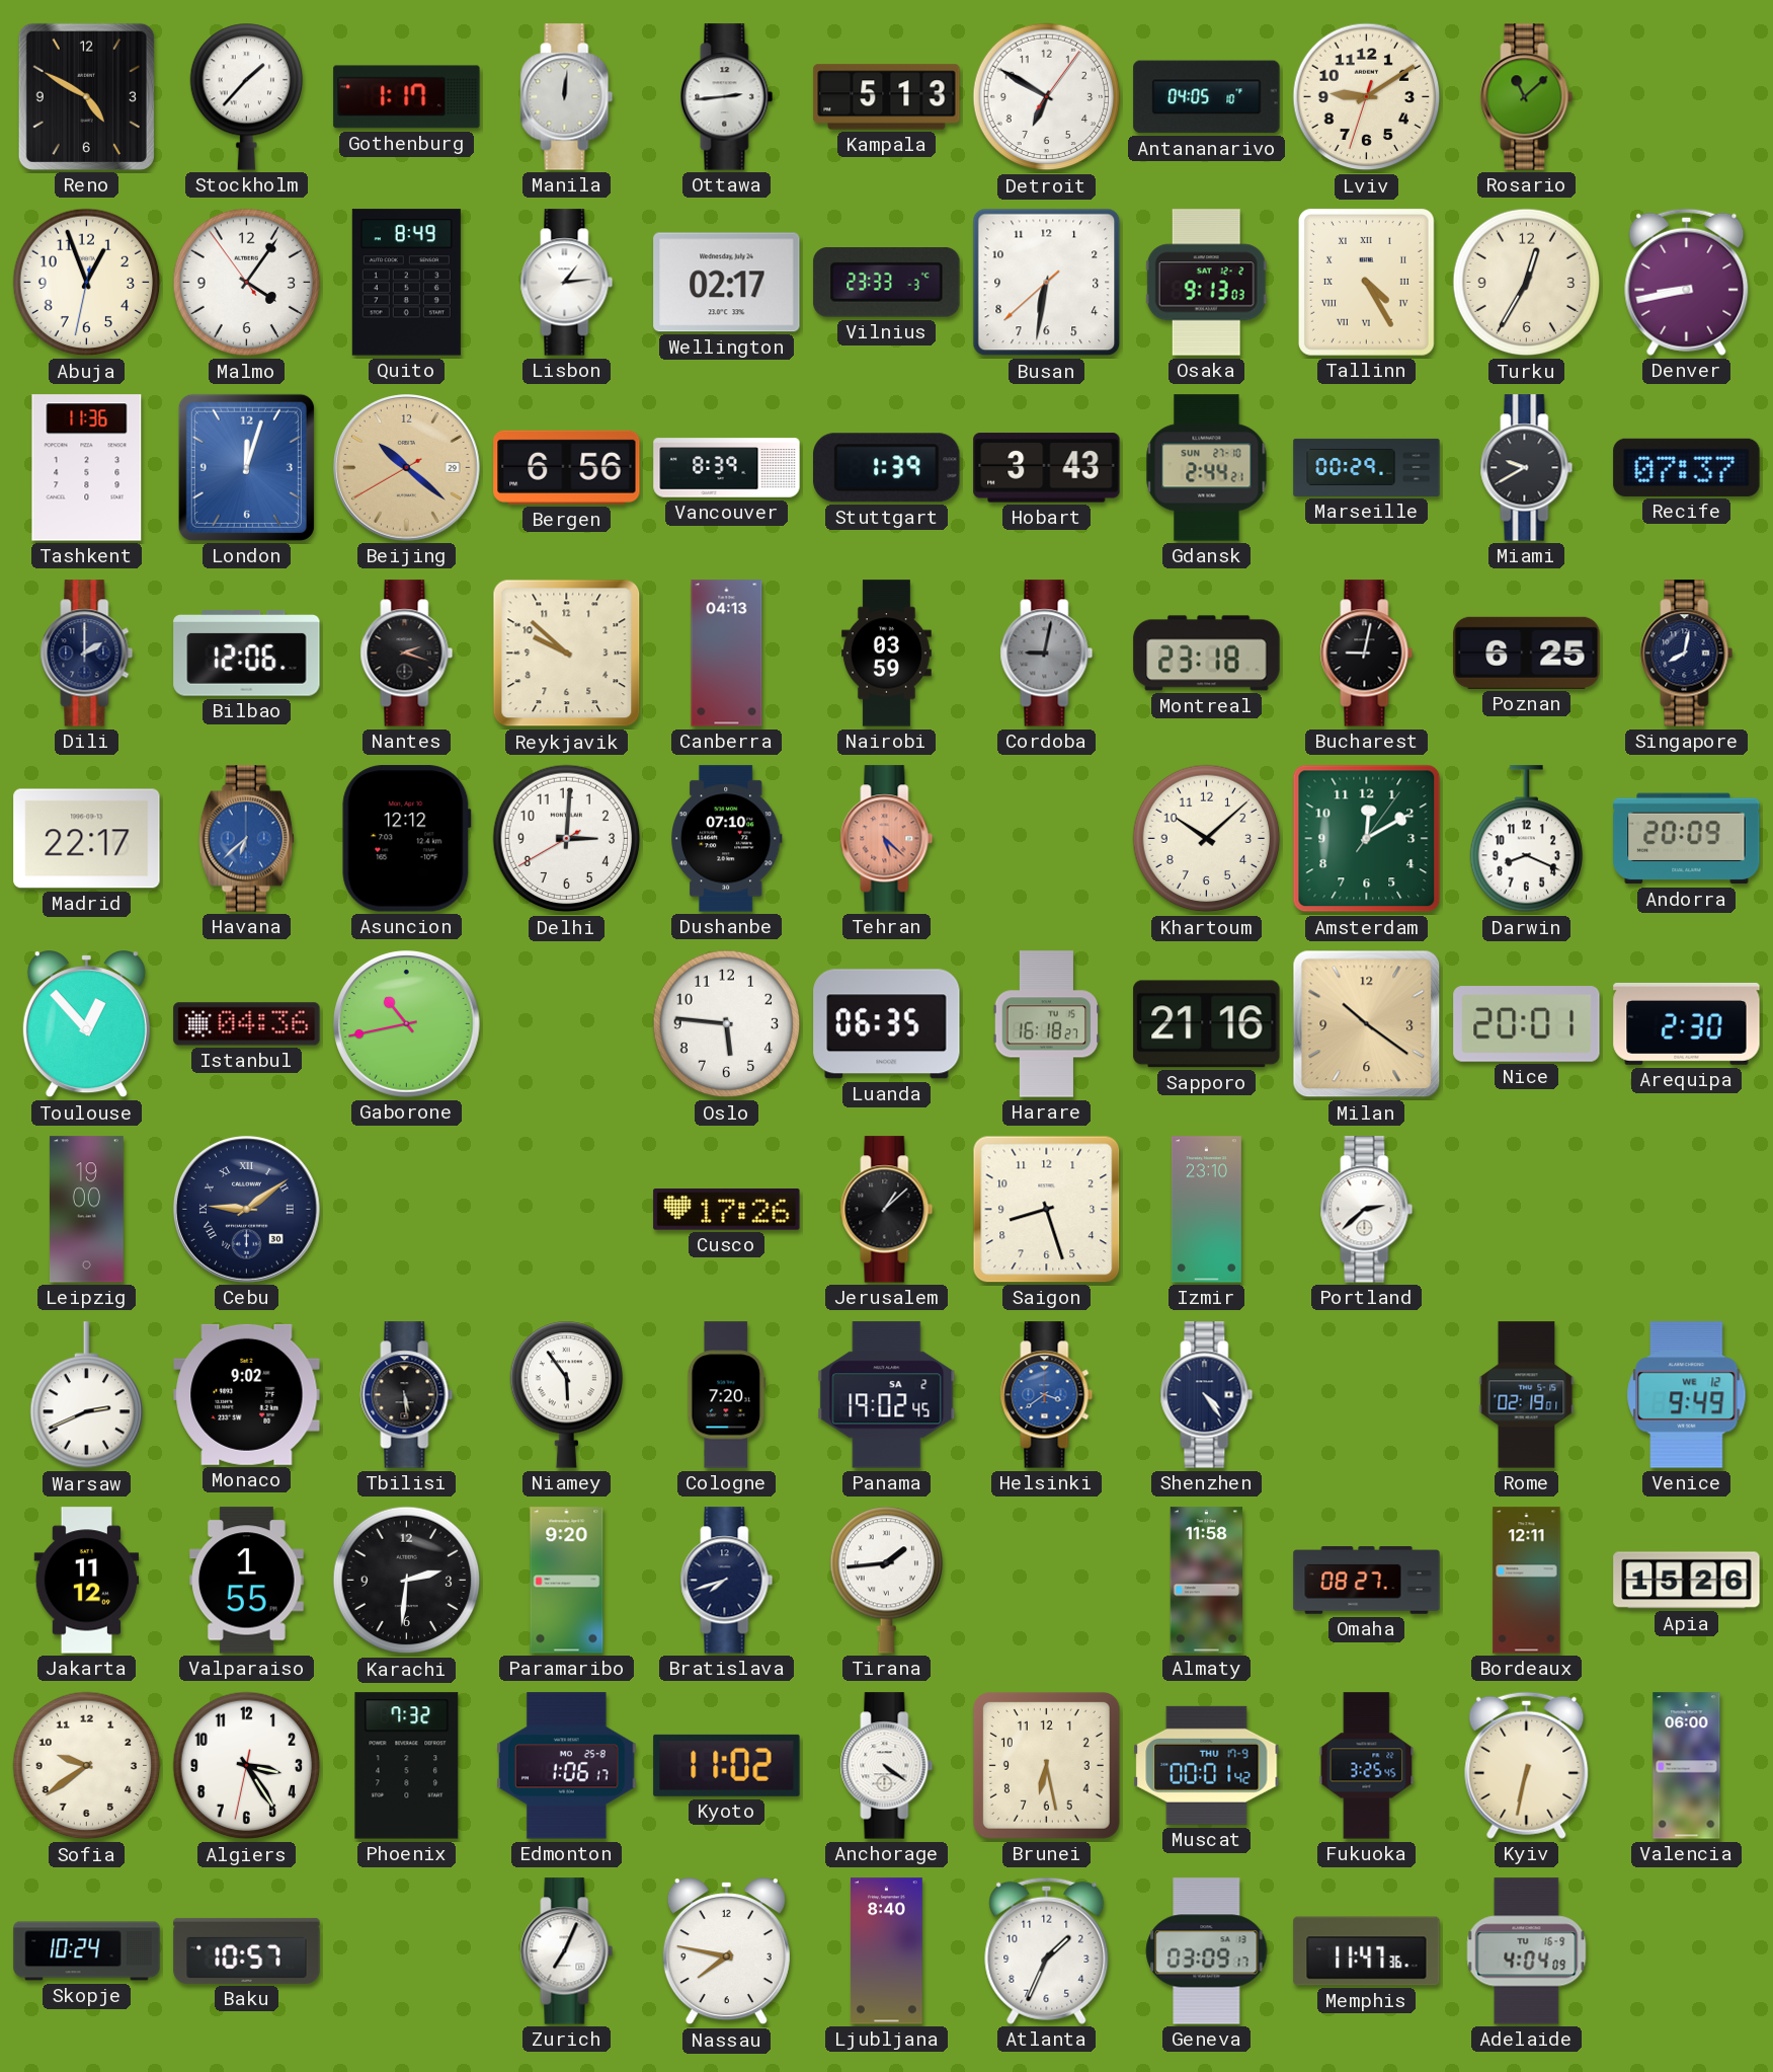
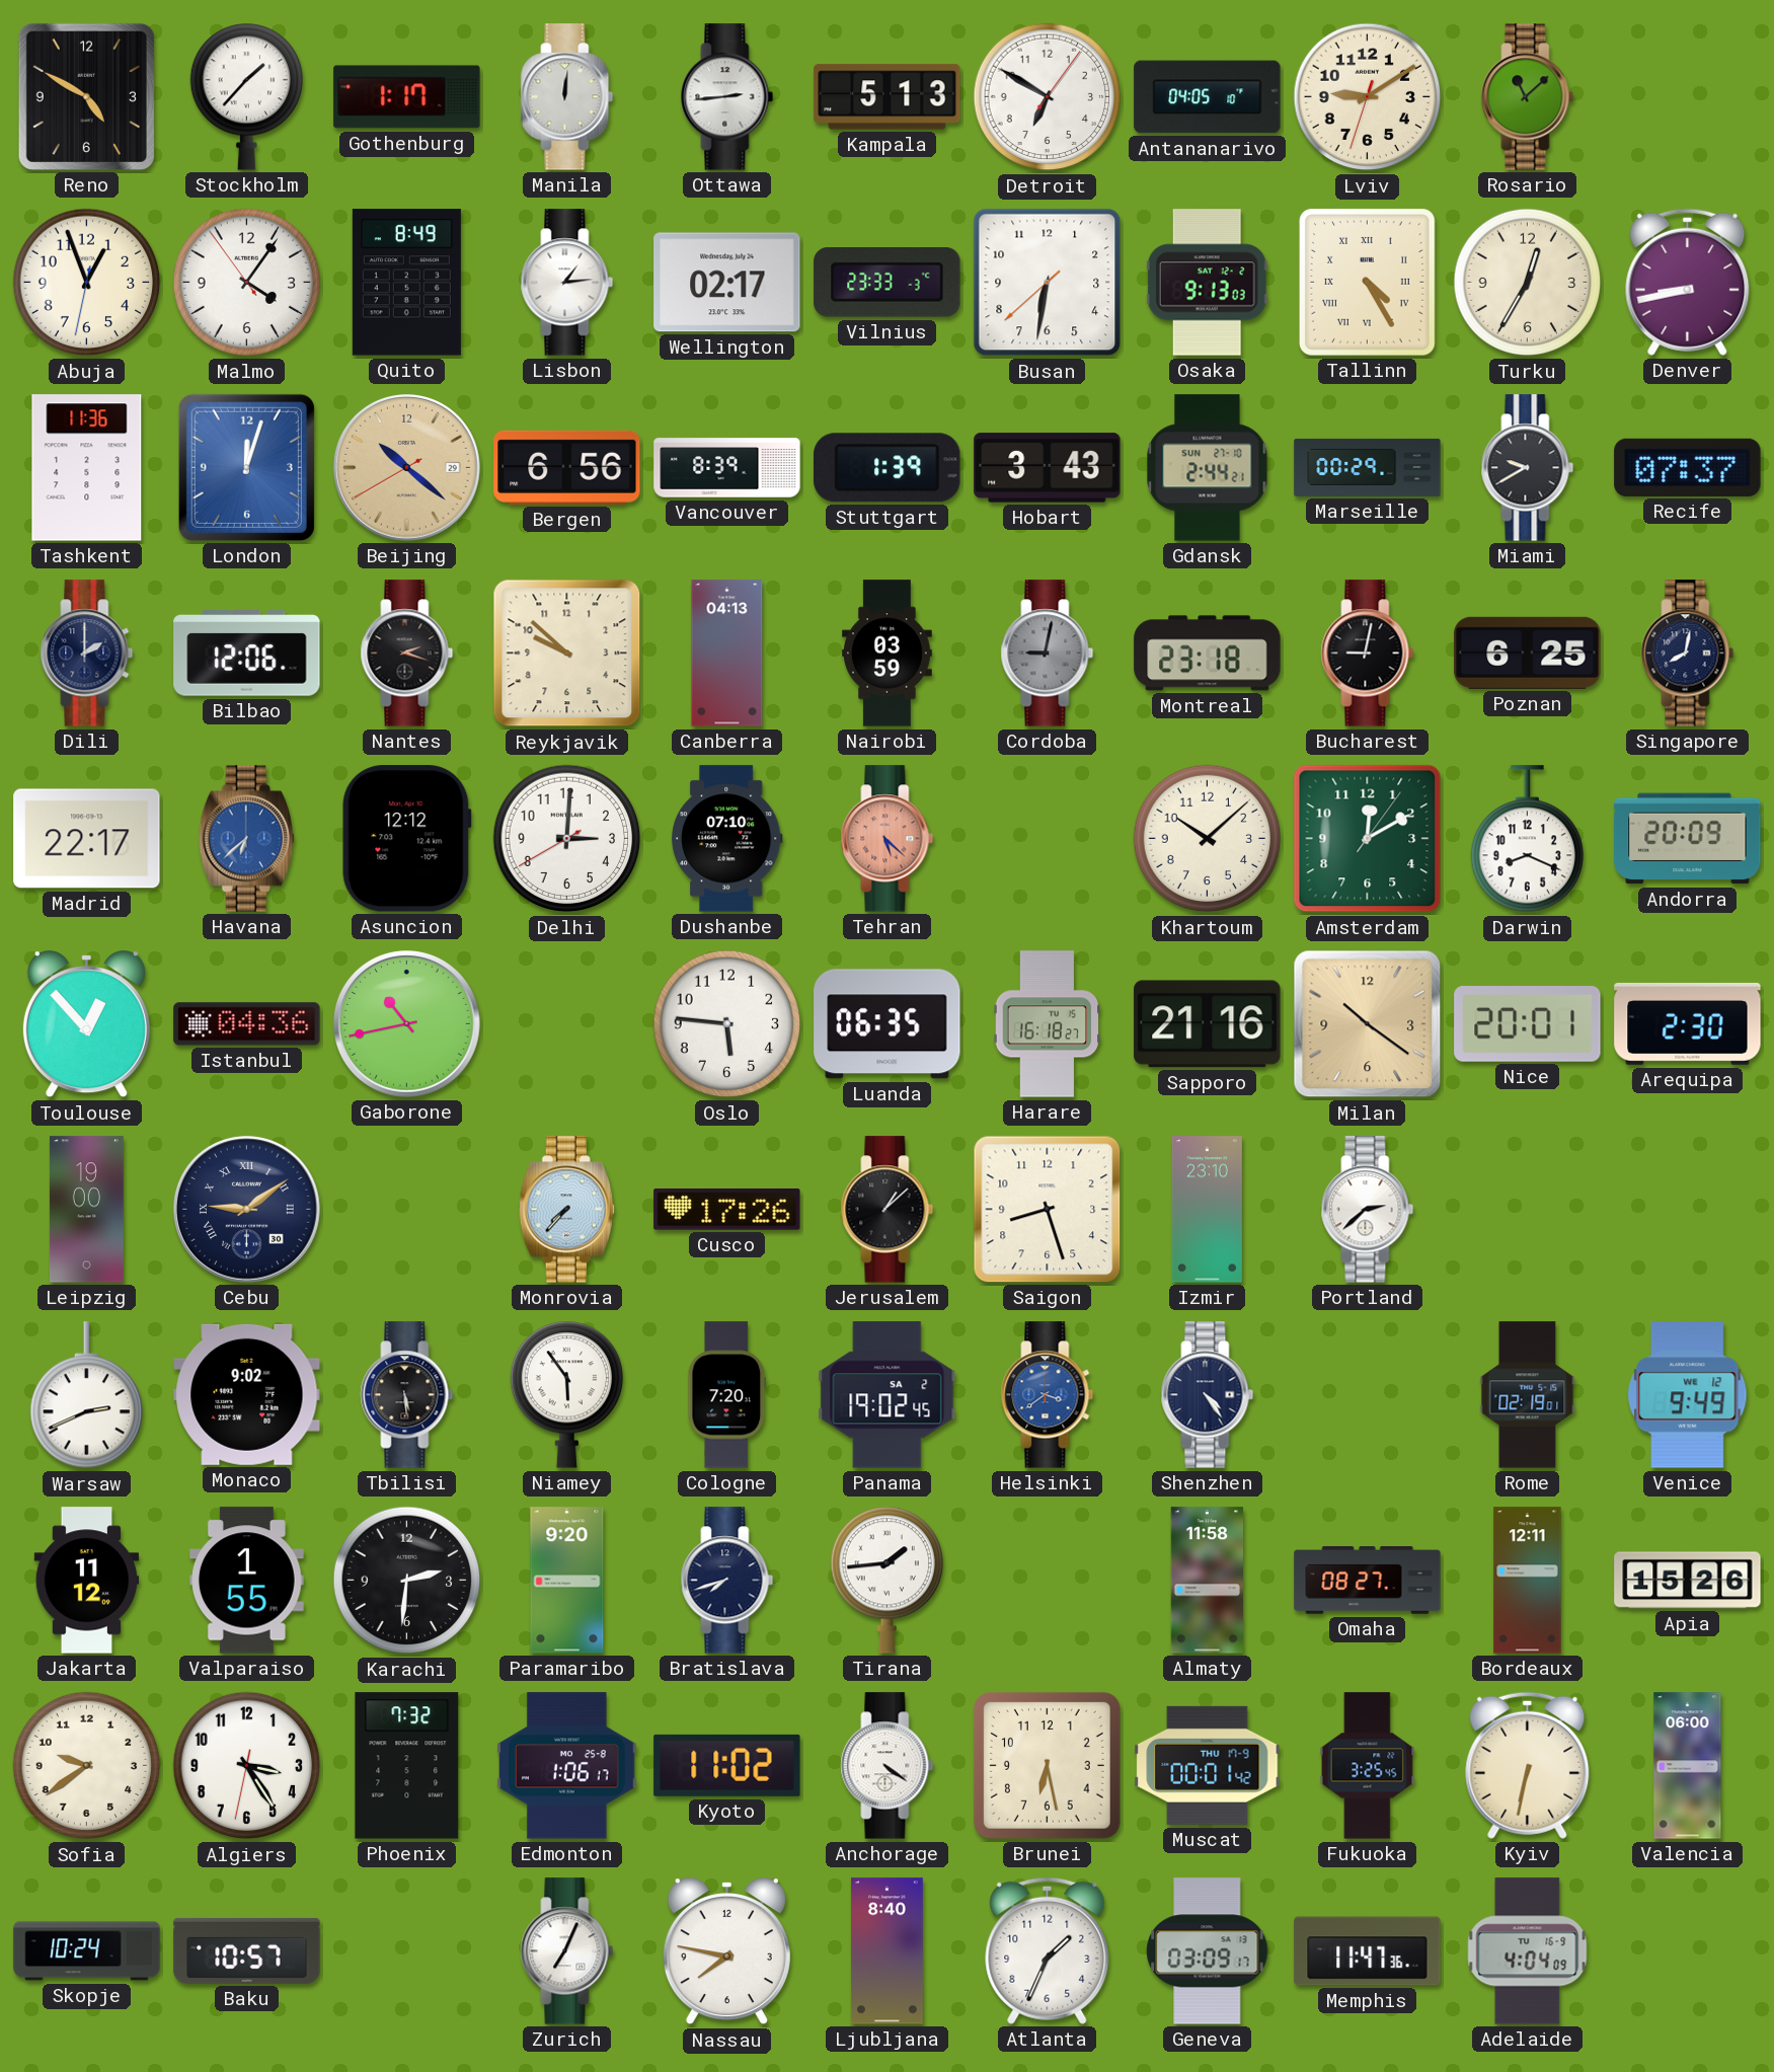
Monrovia: none -> 7:37 (566, 1210)
